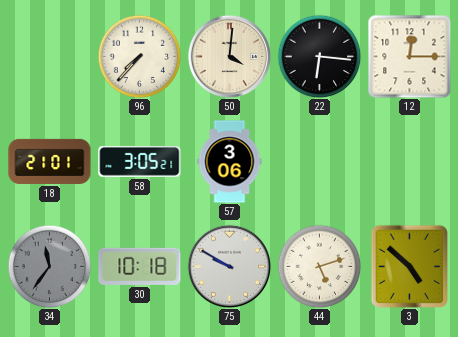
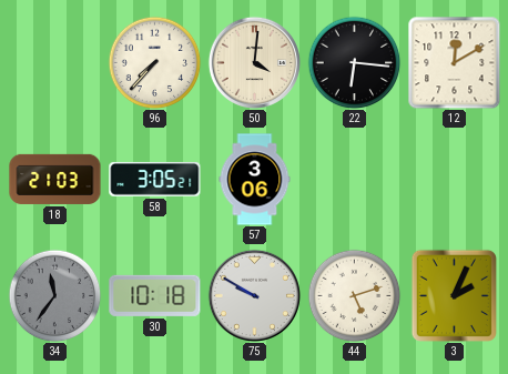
12: 12:15 -> 12:10 (454, 62)
18: 21:01 -> 21:03 (55, 179)
3: 4:52 -> 2:04 (454, 295)
